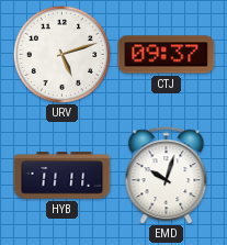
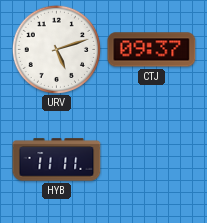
EMD: 10:03 -> none (167, 176)
